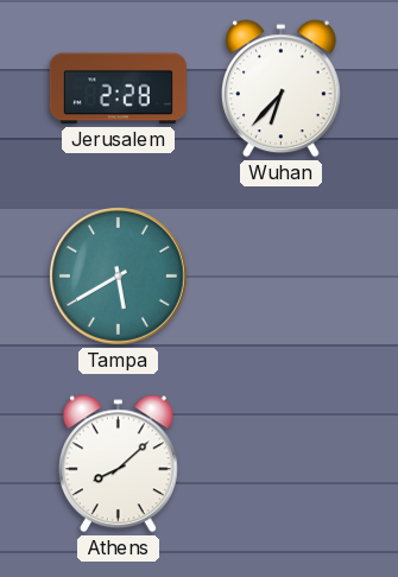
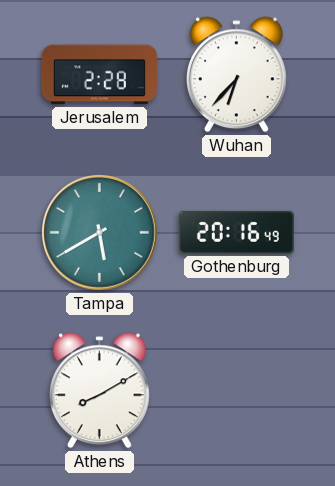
Gothenburg: none -> 20:16 (236, 232)
Athens: 8:08 -> 8:10 (99, 391)
